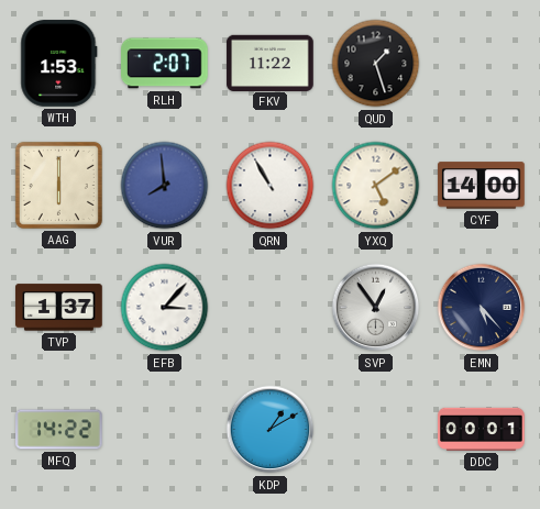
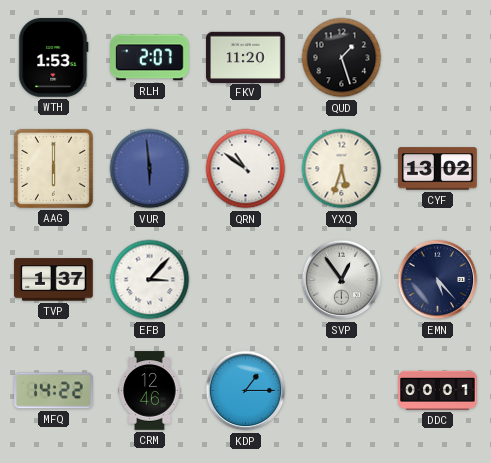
FKV: 11:22 -> 11:20 (246, 57)
VUR: 7:59 -> 5:59 (150, 169)
QRN: 10:55 -> 10:51 (246, 169)
YXQ: 5:09 -> 5:33 (342, 169)
CYF: 14:00 -> 13:02 (438, 169)
CRM: none -> 12:46 (150, 391)
KDP: 1:10 -> 1:15 (246, 391)
